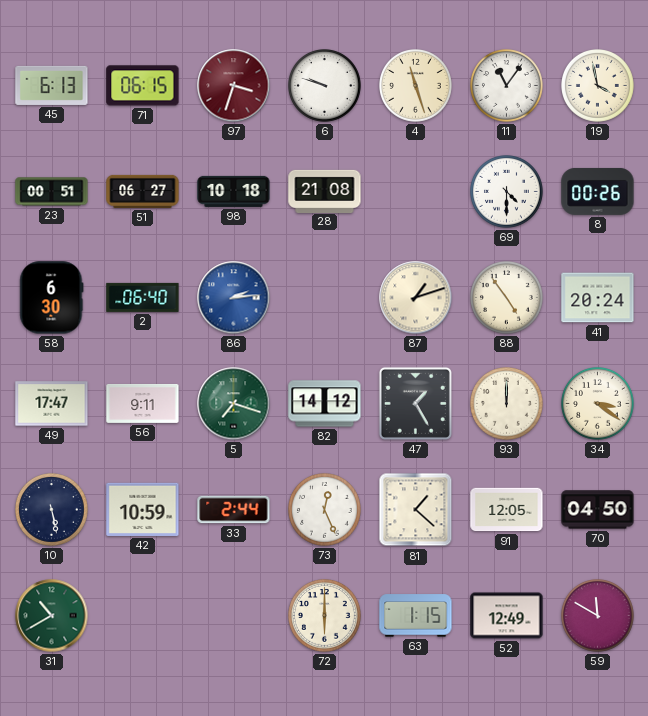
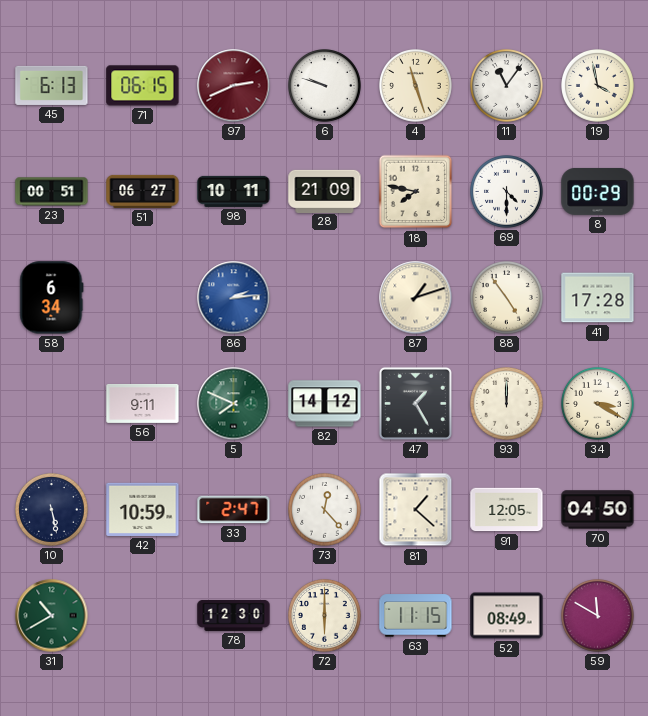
97: 3:33 -> 2:41 (234, 86)
98: 10:18 -> 10:11 (234, 191)
28: 21:08 -> 21:09 (325, 191)
18: none -> 7:47 (416, 192)
8: 00:26 -> 00:29 (598, 191)
58: 6:30 -> 6:34 (52, 298)
2: 06:40 -> none (143, 297)
41: 20:24 -> 17:28 (598, 298)
49: 17:47 -> none (52, 404)
5: 7:18 -> 7:49 (234, 404)
34: 3:21 -> 3:20 (598, 404)
33: 2:44 -> 2:47 (234, 510)
73: 12:26 -> 12:23 (325, 510)
78: none -> 12:30 (234, 615)
63: 1:15 -> 11:15 (416, 616)
52: 12:49 -> 08:49 (507, 616)
